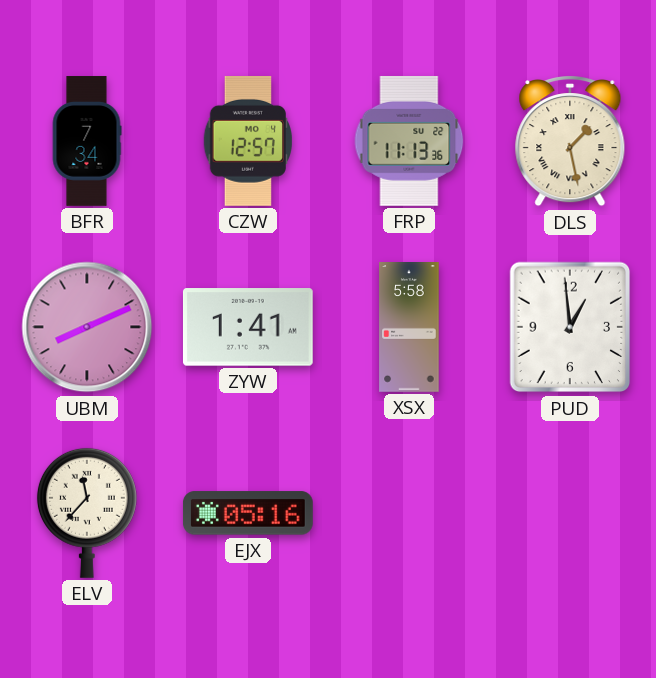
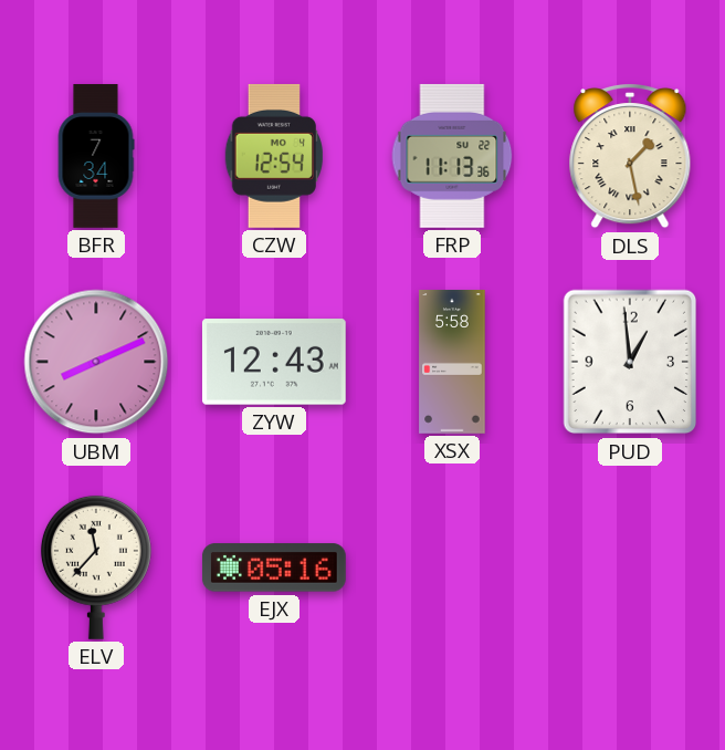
CZW: 12:57 -> 12:54 (273, 156)
ZYW: 1:41 -> 12:43 (274, 362)
